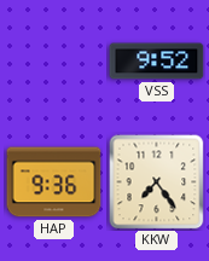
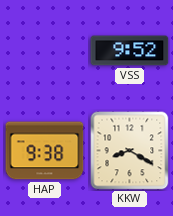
HAP: 9:36 -> 9:38 (45, 151)
KKW: 7:24 -> 8:20 (130, 151)
